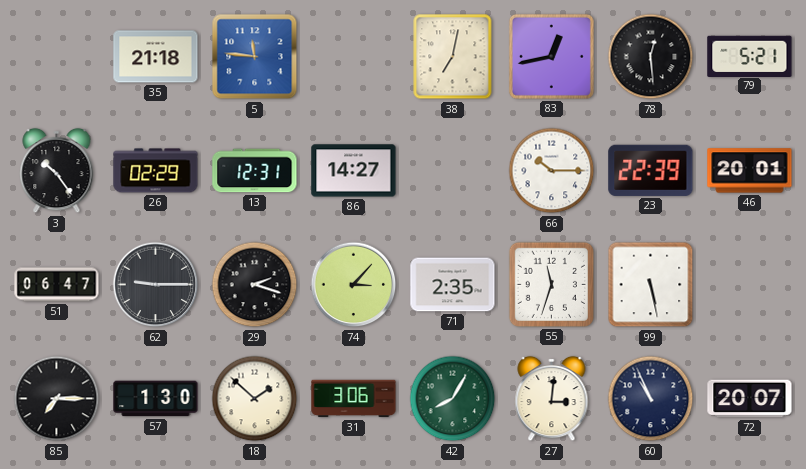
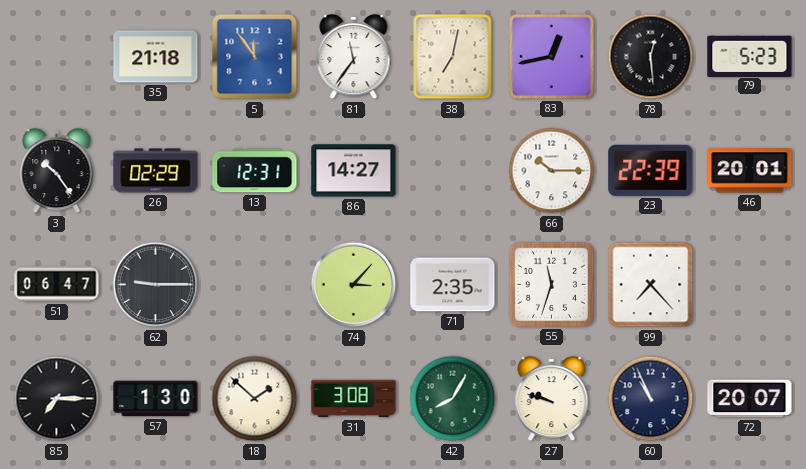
5: 11:46 -> 11:54 (255, 57)
81: none -> 11:36 (354, 57)
79: 5:21 -> 5:23 (750, 56)
29: 2:18 -> none (255, 285)
99: 5:28 -> 7:23 (651, 285)
31: 3:06 -> 3:08 (354, 399)
27: 3:01 -> 9:48 (552, 399)
